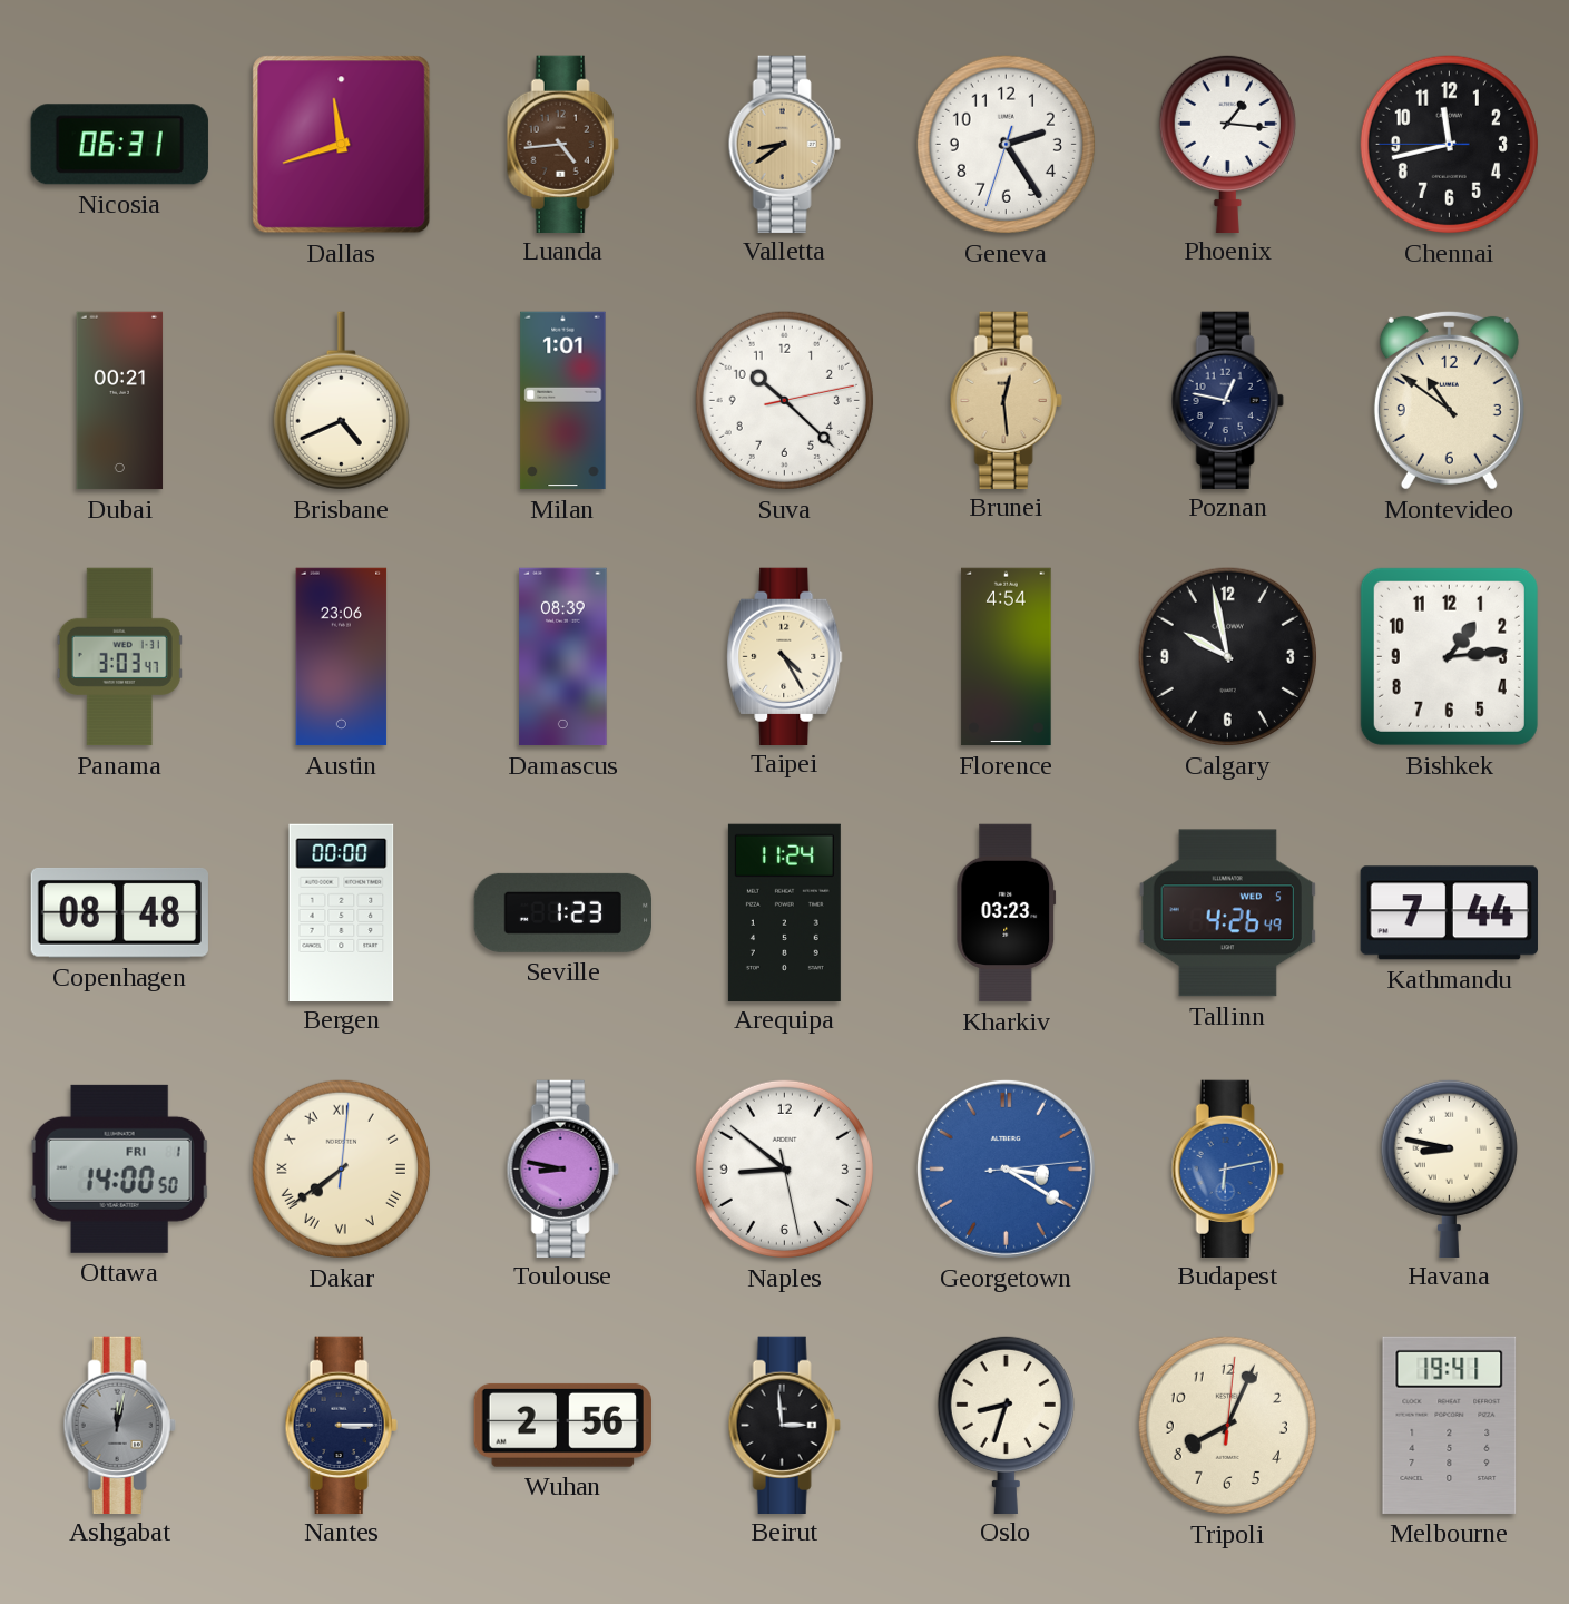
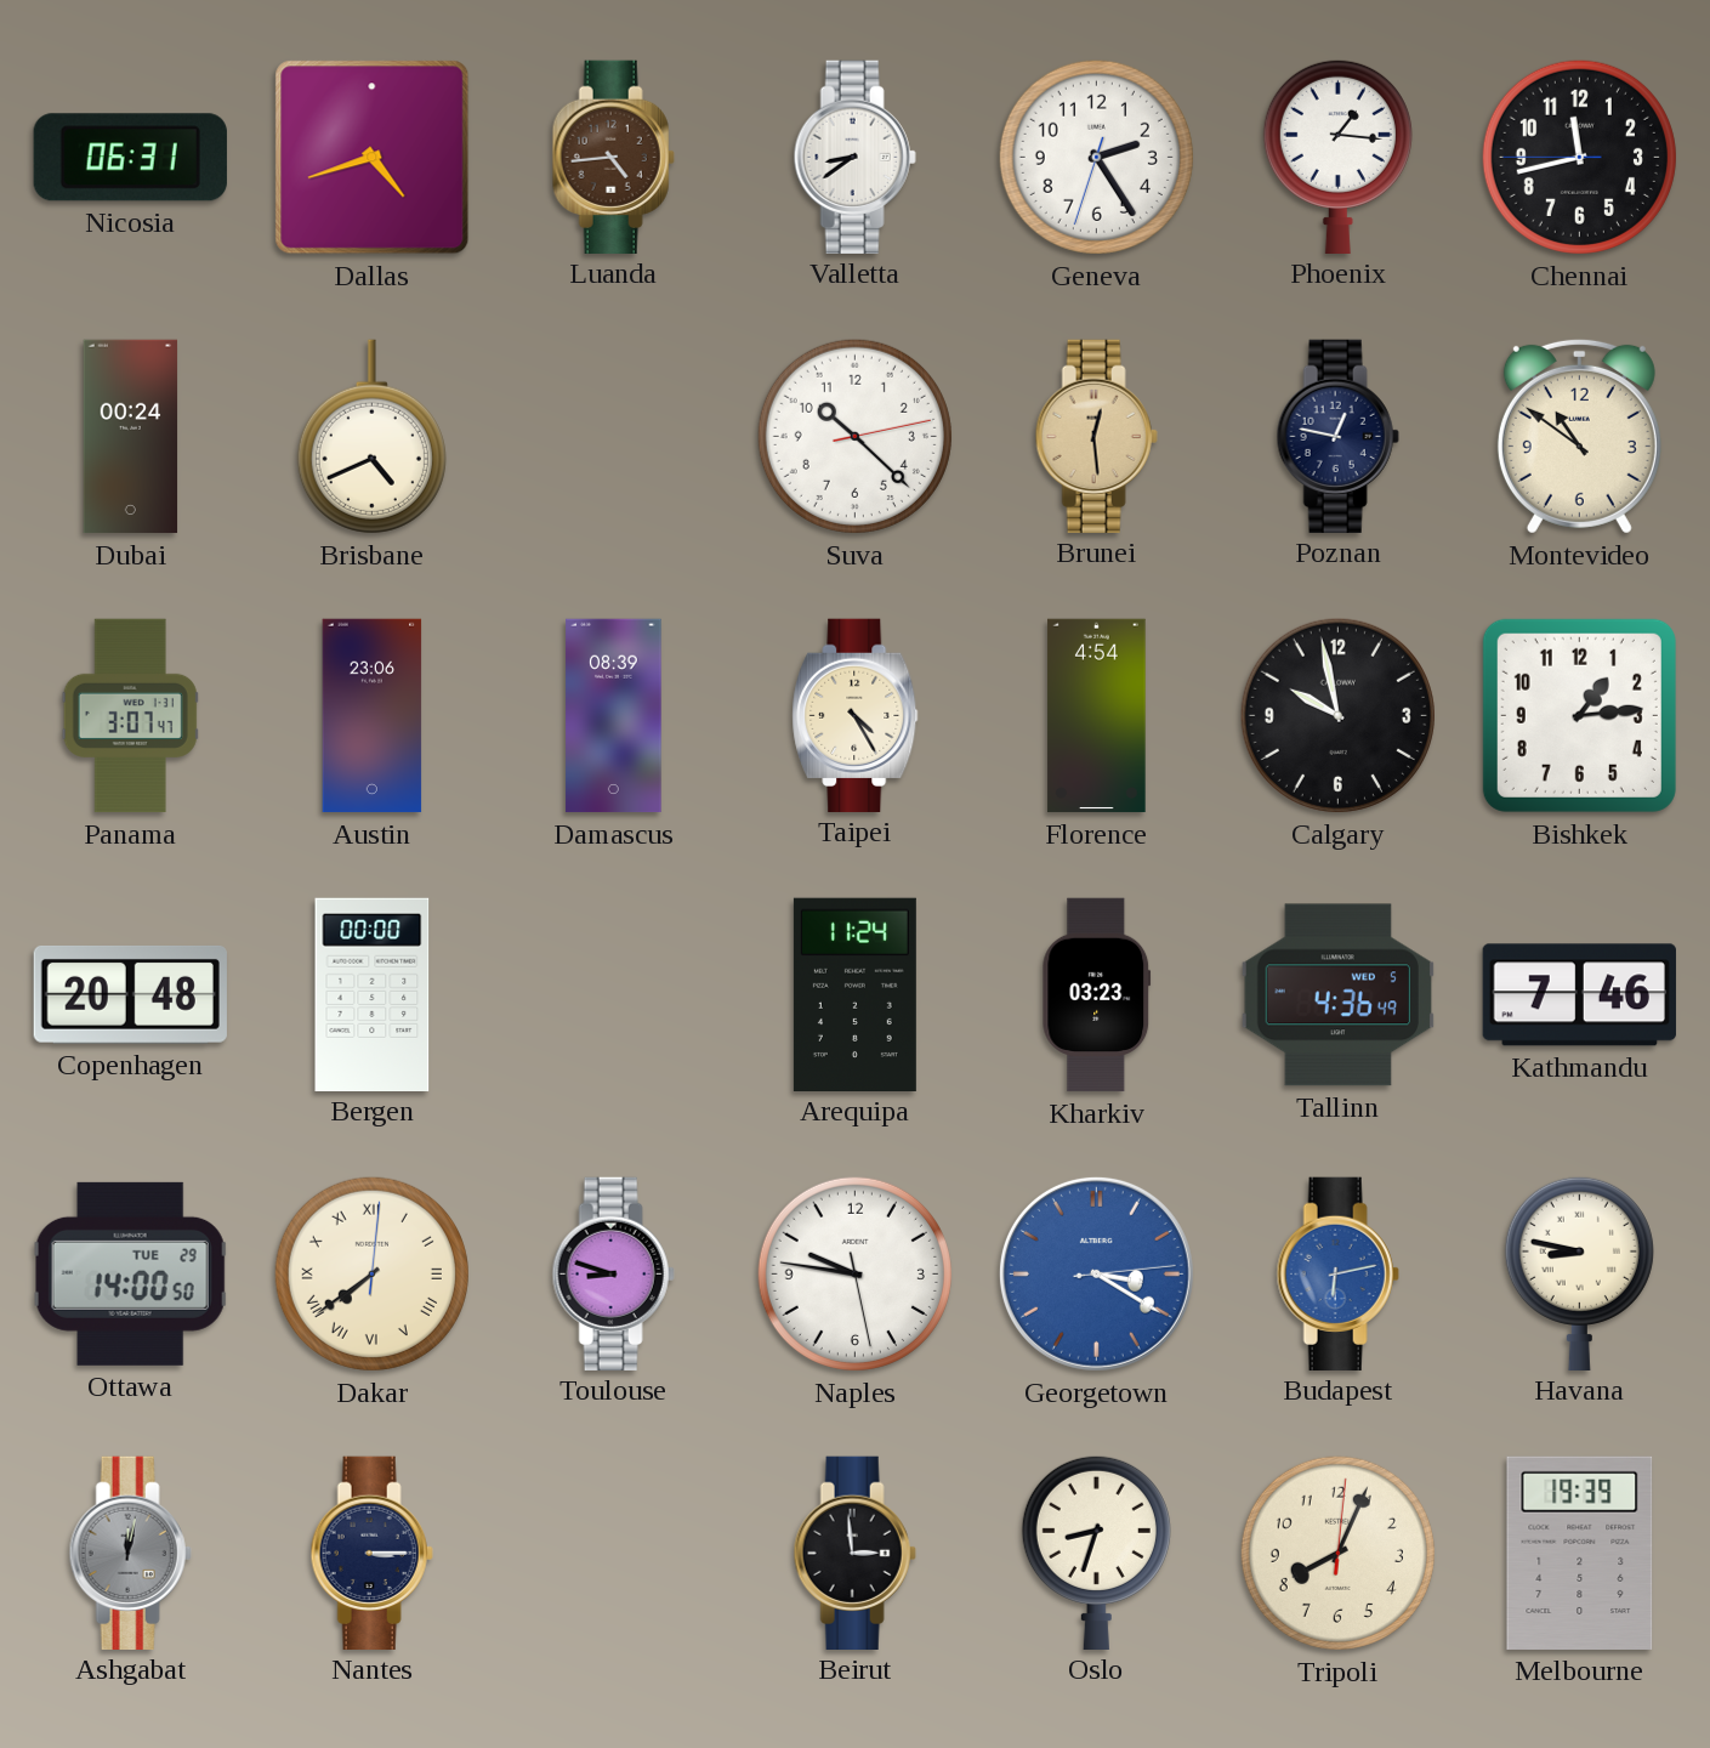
Dallas: 11:42 -> 4:42 (373, 158)
Valletta dial: champagne -> white (854, 157)
Dubai: 00:21 -> 00:24 (131, 437)
Milan: 1:01 -> none (563, 401)
Panama: 3:03 -> 3:07 (130, 716)
Copenhagen: 08:48 -> 20:48 (130, 994)
Seville: 1:23 -> none (562, 912)
Tallinn: 4:26 -> 4:36 (1337, 995)
Kathmandu: 7:44 -> 7:46 (1579, 995)
Ottawa date: FRI 1 -> TUE 29 (131, 1273)
Toulouse: 8:47 -> 8:48 (613, 1273)
Naples: 8:51 -> 9:46 (854, 1273)
Wuhan: 2:56 -> none (562, 1425)
Melbourne: 19:41 -> 19:39 (1580, 1553)
